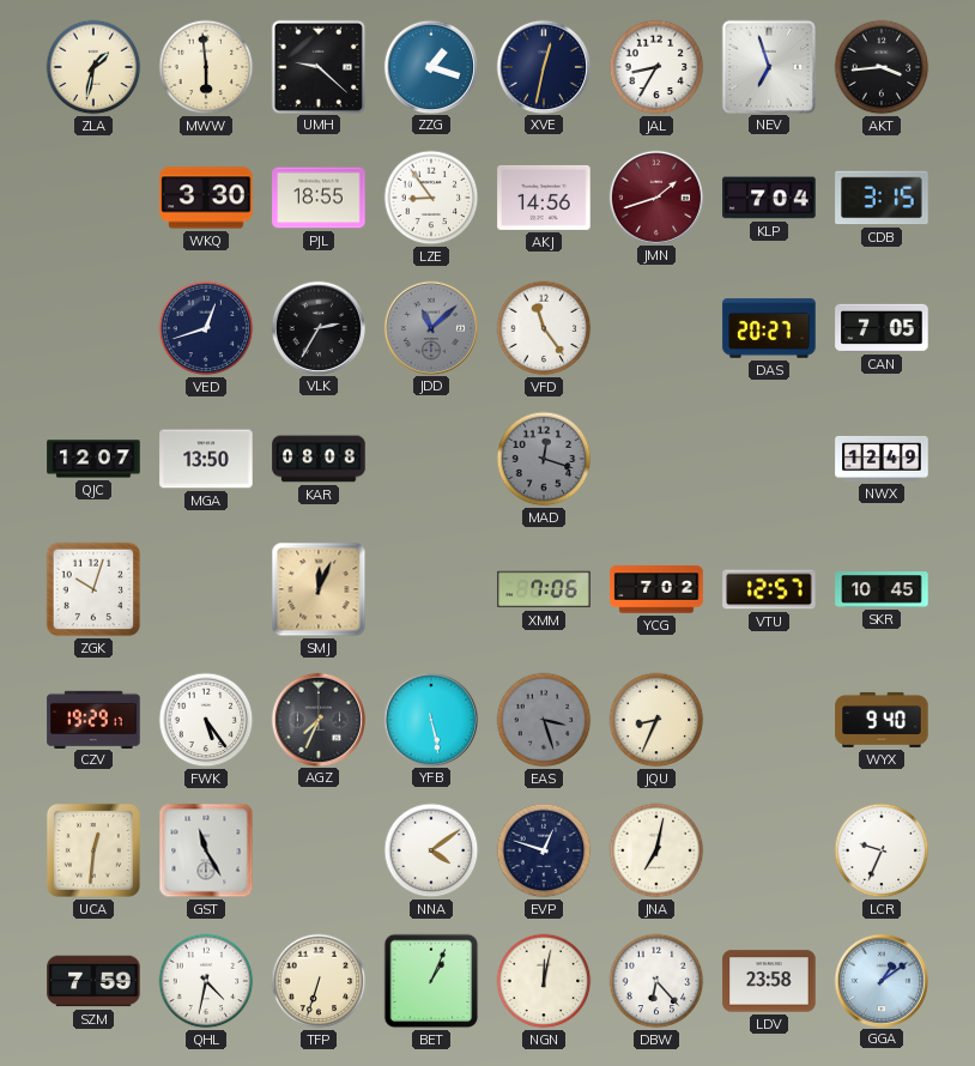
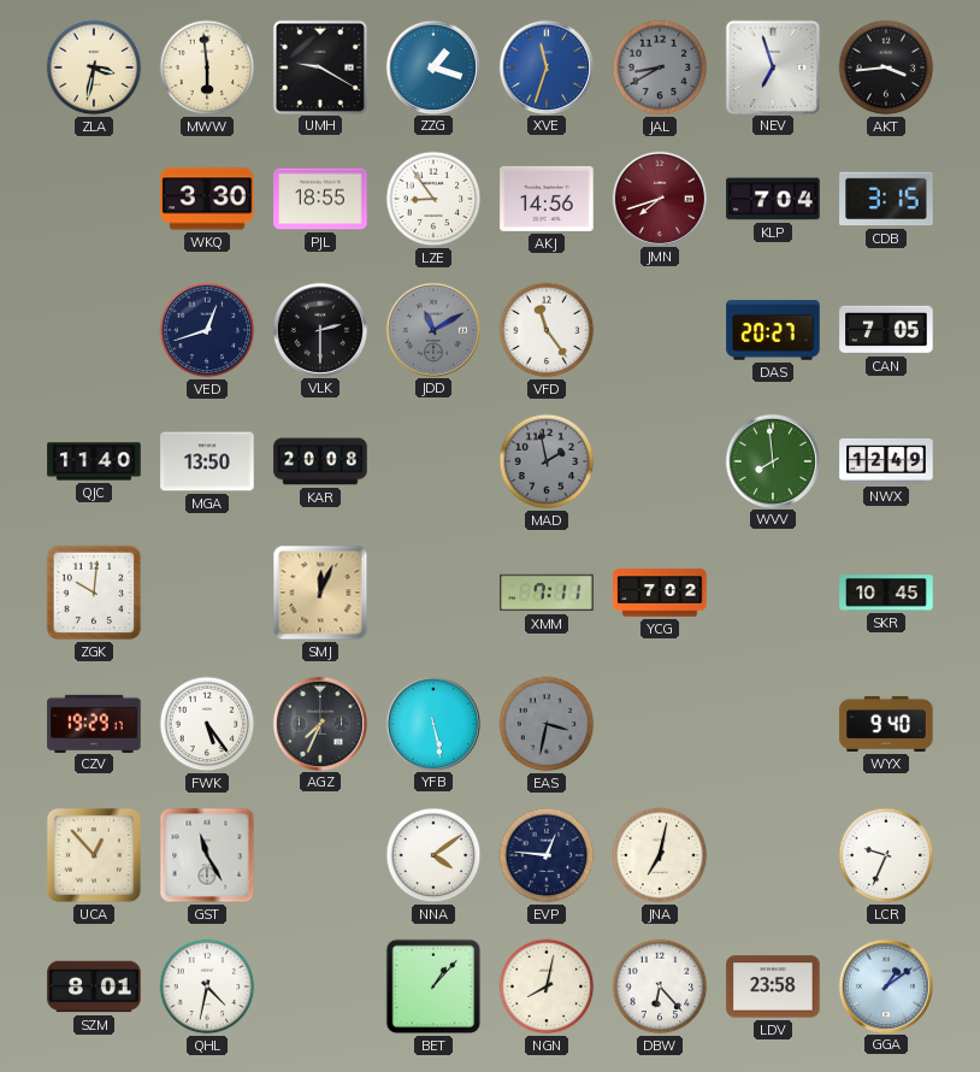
ZLA: 1:32 -> 3:32 (94, 67)
UMH: 9:22 -> 9:20 (319, 66)
XVE: 12:32 -> 11:33 (545, 66)
XVE dial: navy -> blue (545, 66)
JAL: 8:35 -> 8:40 (660, 67)
JAL dial: white -> grey (660, 67)
JMN: 1:42 -> 7:42 (659, 198)
VLK: 2:35 -> 2:30 (319, 329)
JDD: 11:08 -> 11:10 (432, 329)
QJC: 12:07 -> 11:40 (94, 461)
KAR: 08:08 -> 20:08 (320, 461)
MAD: 12:18 -> 1:58 (547, 461)
WVV: none -> 7:59 (772, 460)
ZGK: 10:03 -> 10:01 (94, 593)
XMM: 7:06 -> 7:11 (547, 593)
VTU: 12:57 -> none (769, 589)
EAS: 3:27 -> 3:32 (547, 724)
JQU: 8:34 -> none (656, 720)
UCA: 12:31 -> 12:53 (94, 855)
EVP: 12:48 -> 12:46 (547, 855)
SZM: 7:59 -> 8:01 (94, 986)
TFP: 6:33 -> none (319, 981)
BET: 1:04 -> 1:07 (433, 986)
NGN: 12:02 -> 8:02 (547, 986)
